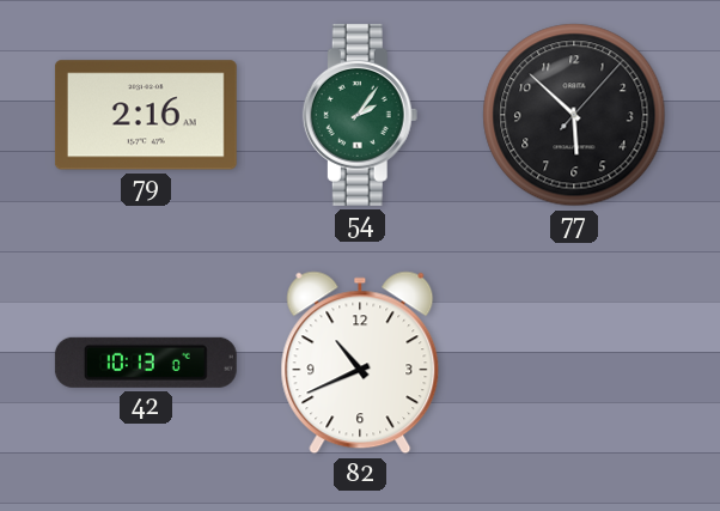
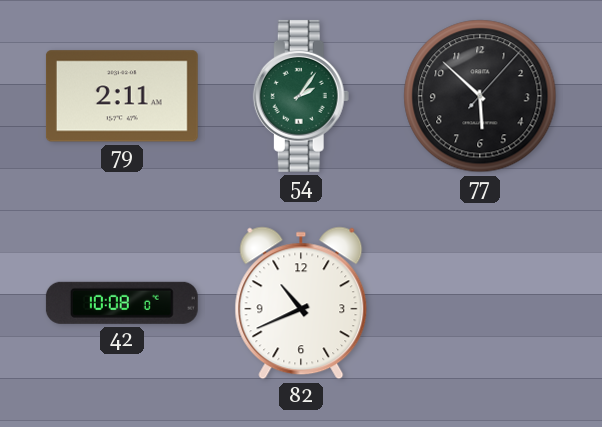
79: 2:16 -> 2:11 (122, 96)
42: 10:13 -> 10:08 (122, 303)
